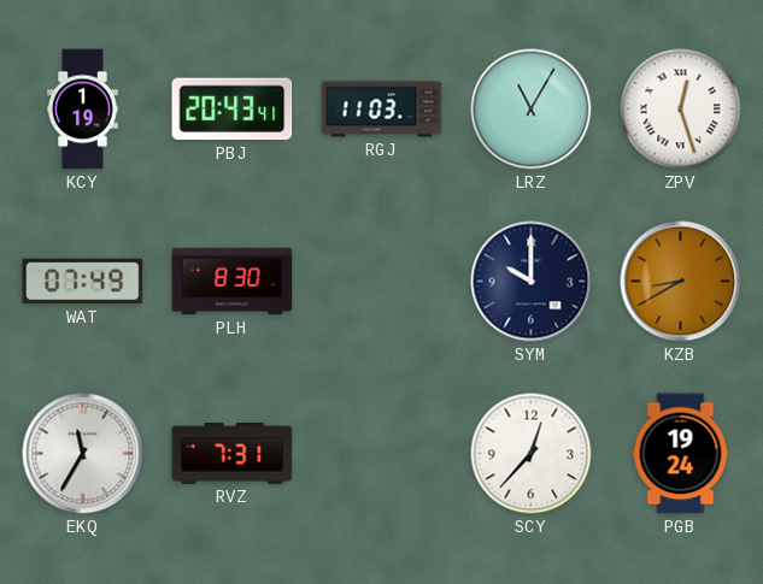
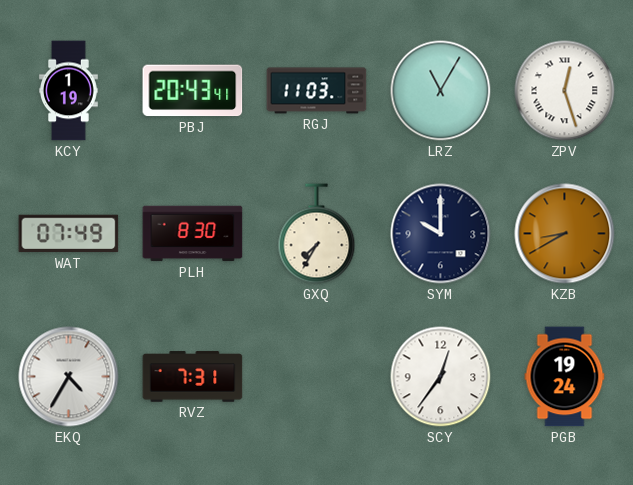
GXQ: none -> 7:35 (317, 234)
EKQ: 11:35 -> 4:35 (69, 377)
SCY: 12:37 -> 12:36 (441, 377)
